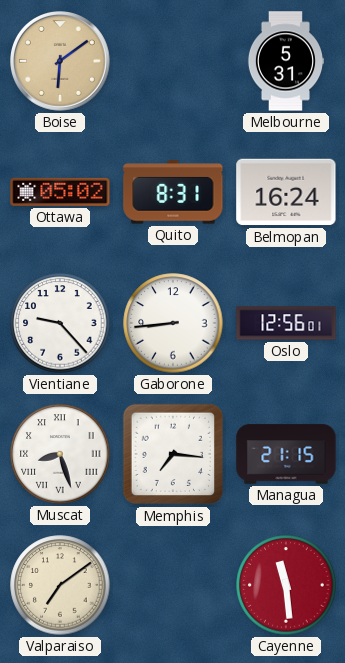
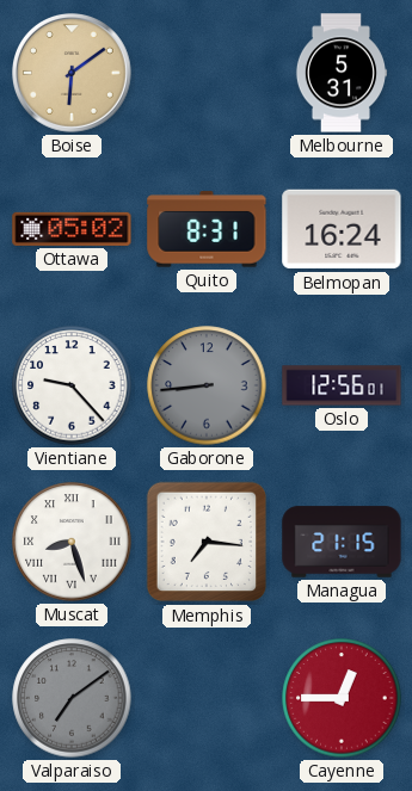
Gaborone dial: white -> grey (207, 385)
Valparaiso dial: cream -> grey (72, 698)
Cayenne: 11:29 -> 12:45 (342, 698)
